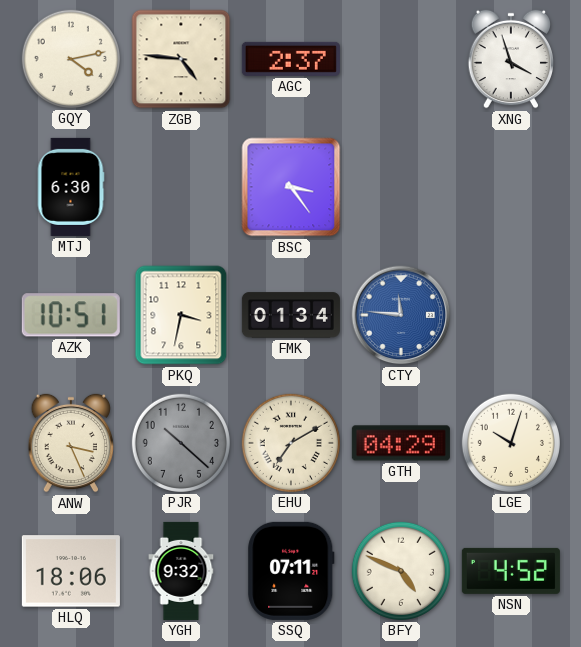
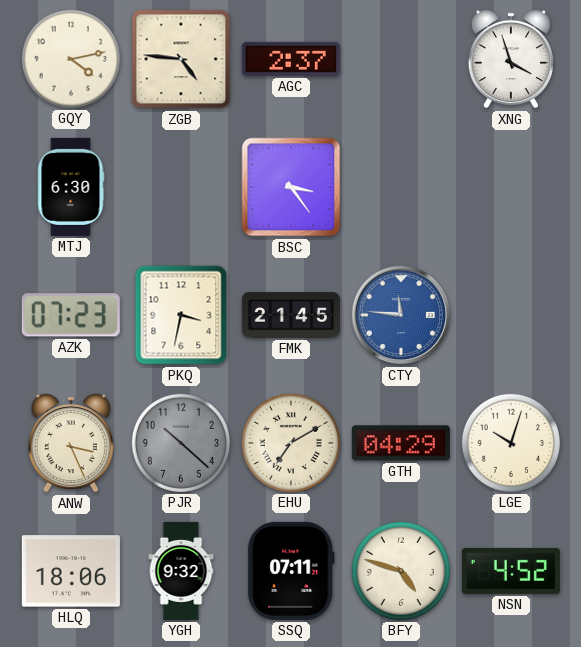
AZK: 10:51 -> 07:23 (71, 315)
FMK: 01:34 -> 21:45 (291, 315)
BFY: 4:49 -> 4:48 (401, 571)
